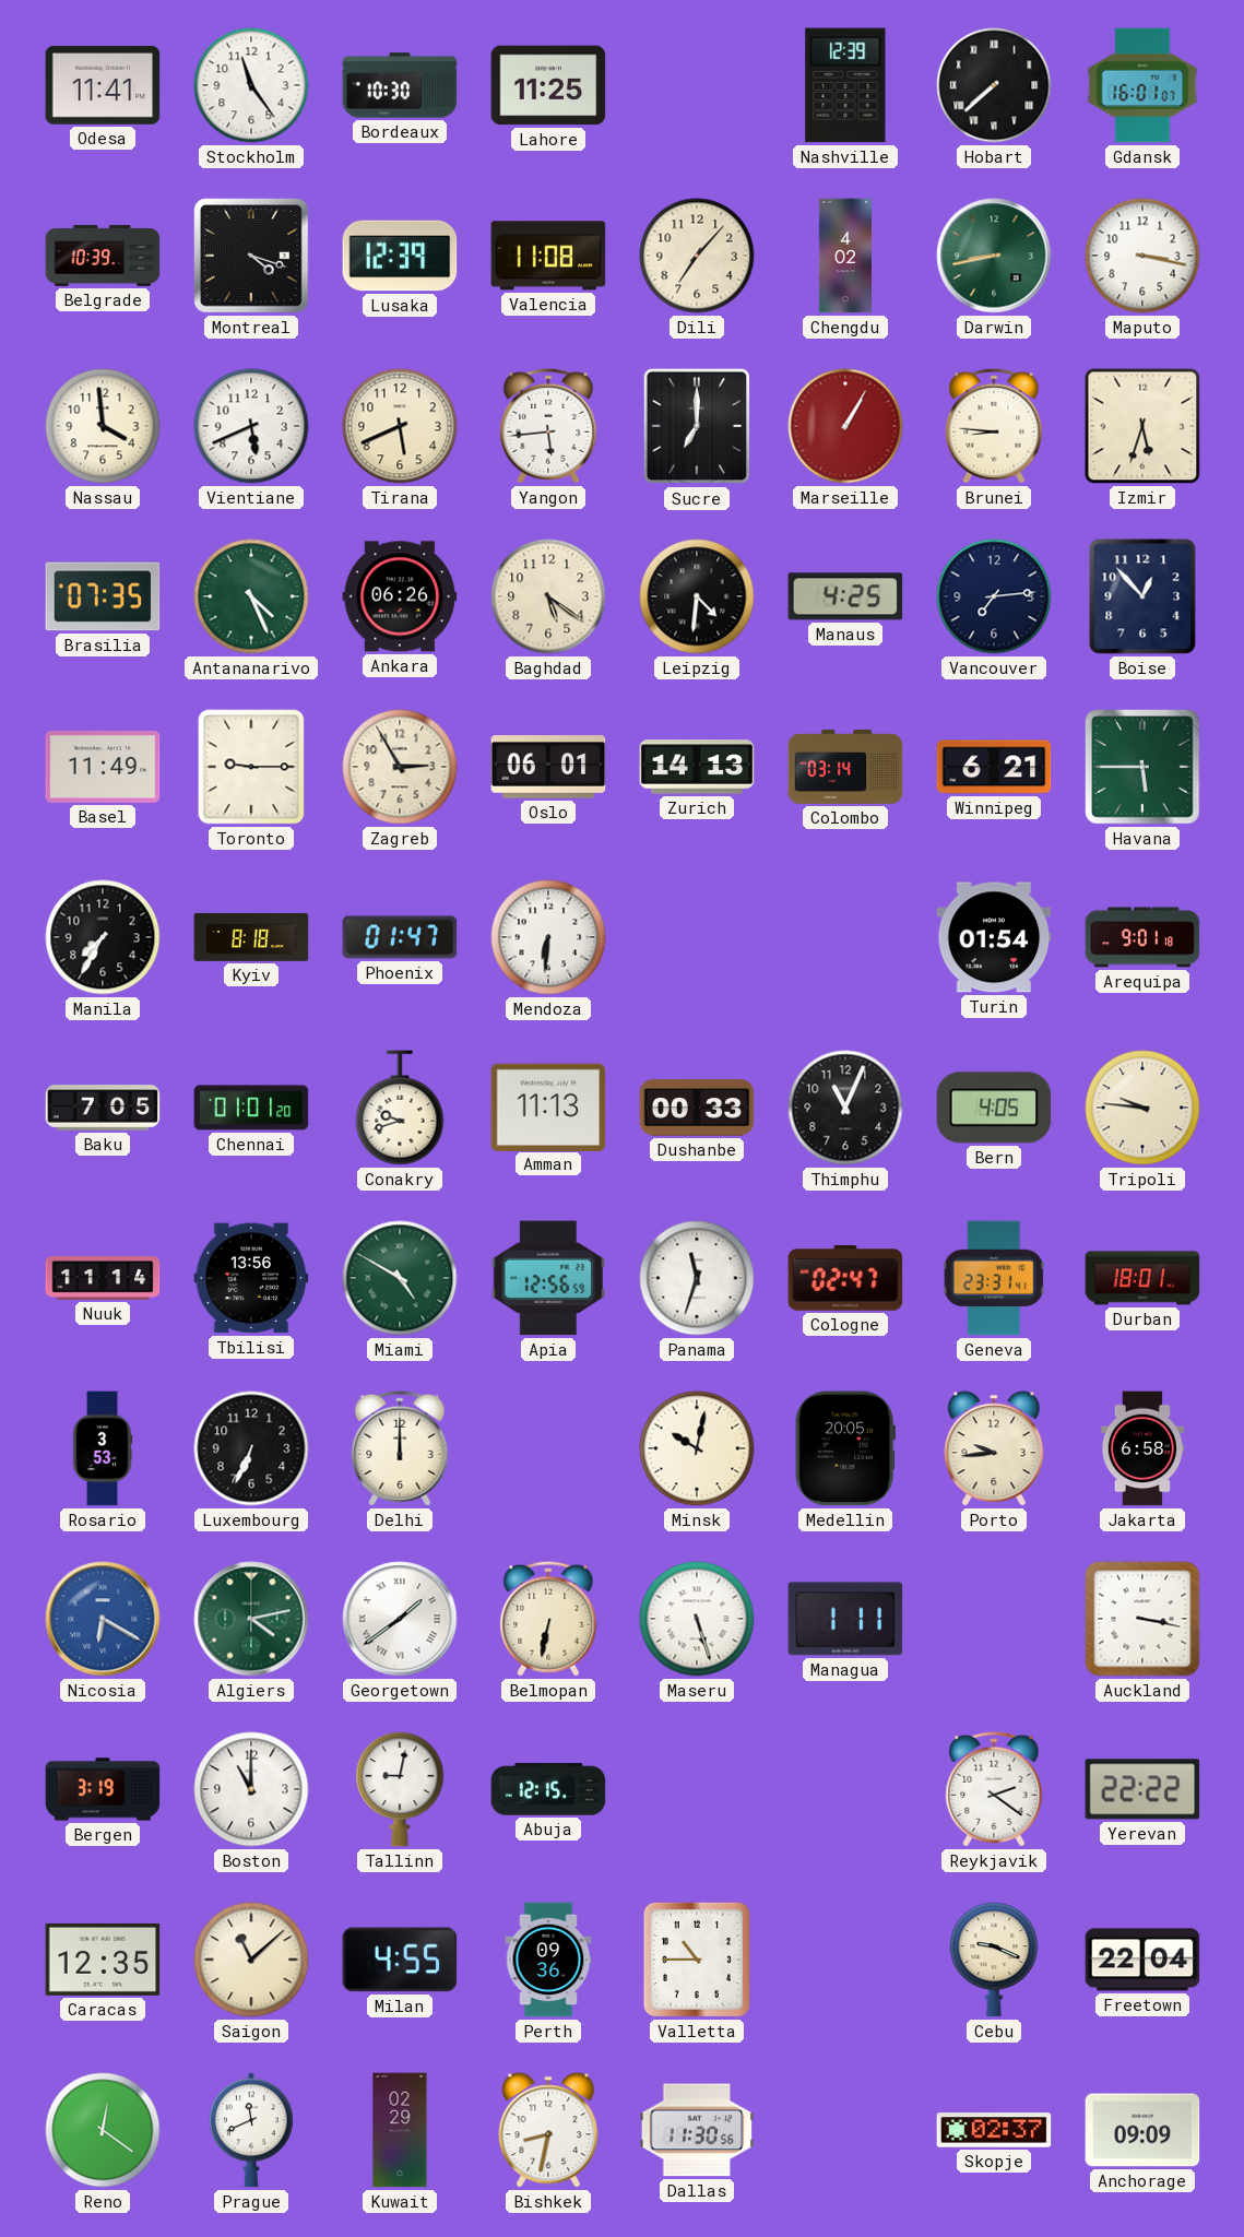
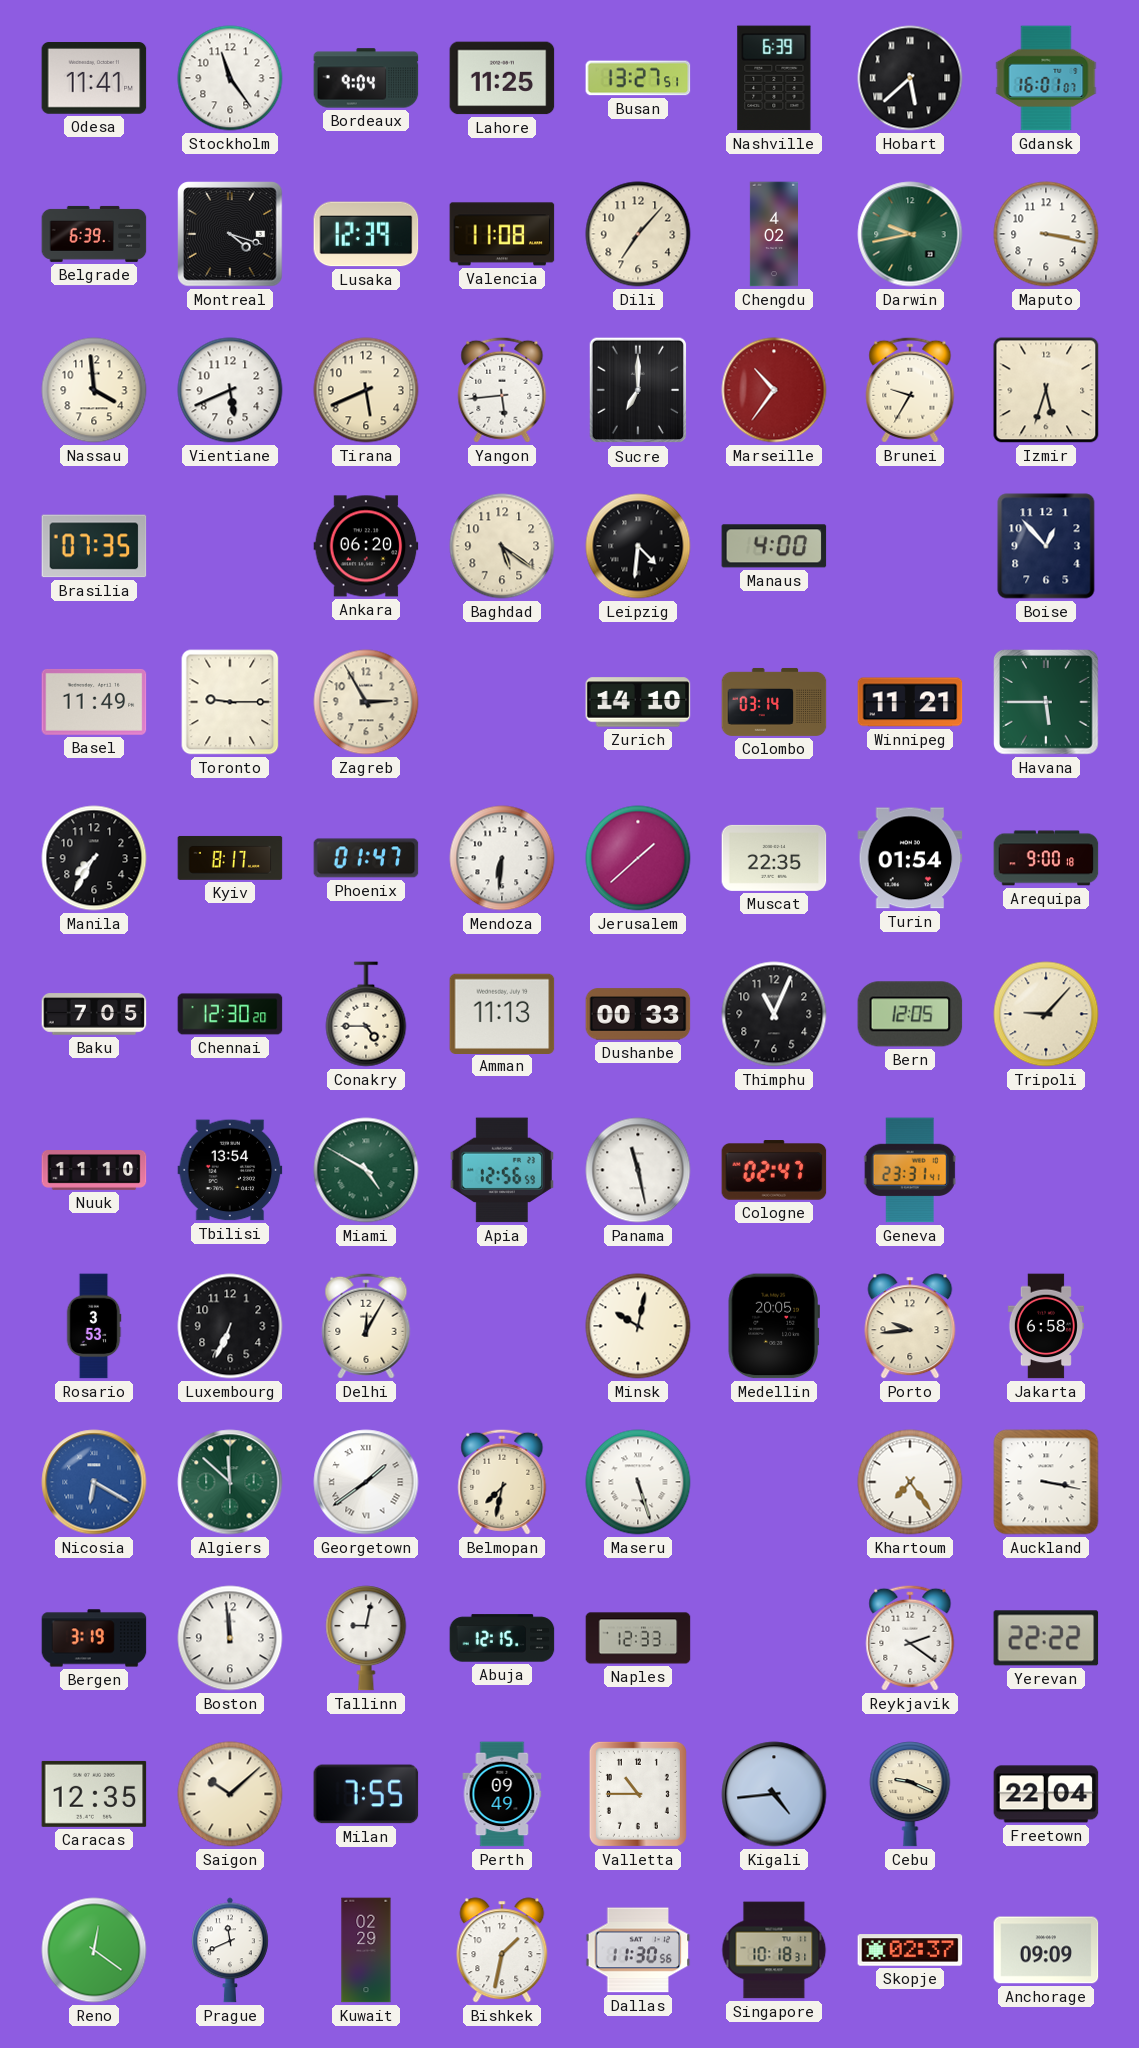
Bordeaux: 10:30 -> 9:04 (366, 78)
Busan: none -> 13:27 (638, 78)
Nashville: 12:39 -> 6:39 (774, 78)
Hobart: 7:38 -> 5:38 (910, 78)
Belgrade: 10:39 -> 6:39 (94, 234)
Darwin: 8:43 -> 9:43 (910, 234)
Marseille: 1:05 -> 10:36 (774, 390)
Brunei: 8:46 -> 9:35 (910, 390)
Antananarivo: 4:26 -> none (251, 596)
Ankara: 06:26 -> 06:20 (366, 546)
Manaus: 4:25 -> 4:00 (774, 546)
Vancouver: 7:14 -> none (994, 596)
Oslo: 06:01 -> none (548, 767)
Zurich: 14:13 -> 14:10 (638, 702)
Winnipeg: 6:21 -> 11:21 (910, 702)
Kyiv: 8:18 -> 8:17 (230, 858)
Jerusalem: none -> 1:38 (638, 858)
Muscat: none -> 22:35 (774, 858)
Arequipa: 9:01 -> 9:00 (1046, 858)
Chennai: 01:01 -> 12:30 (230, 1014)
Conakry: 9:42 -> 4:45 (366, 1014)
Bern: 4:05 -> 12:05 (910, 1014)
Tripoli: 9:46 -> 9:07 (1046, 1014)
Nuuk: 11:14 -> 11:10 (94, 1171)
Tbilisi: 13:56 -> 13:54 (230, 1170)
Panama: 11:33 -> 11:28 (638, 1170)
Durban: 18:01 -> none (1142, 1278)
Delhi: 12:00 -> 12:05 (366, 1326)
Algiers: 4:13 -> 11:52 (230, 1482)
Belmopan: 6:32 -> 7:32 (502, 1482)
Managua: 1:11 -> none (845, 1619)
Khartoum: none -> 7:24 (910, 1482)
Boston: 11:00 -> 11:59 (230, 1638)
Naples: none -> 12:33 (638, 1638)
Saigon: 11:08 -> 10:08 (230, 1794)
Milan: 4:55 -> 7:55 (366, 1794)
Perth: 09:36 -> 09:49 (502, 1794)
Kigali: none -> 4:44 (774, 1794)
Bishkek: 8:32 -> 1:32 (502, 1950)
Singapore: none -> 10:18 (774, 1950)
